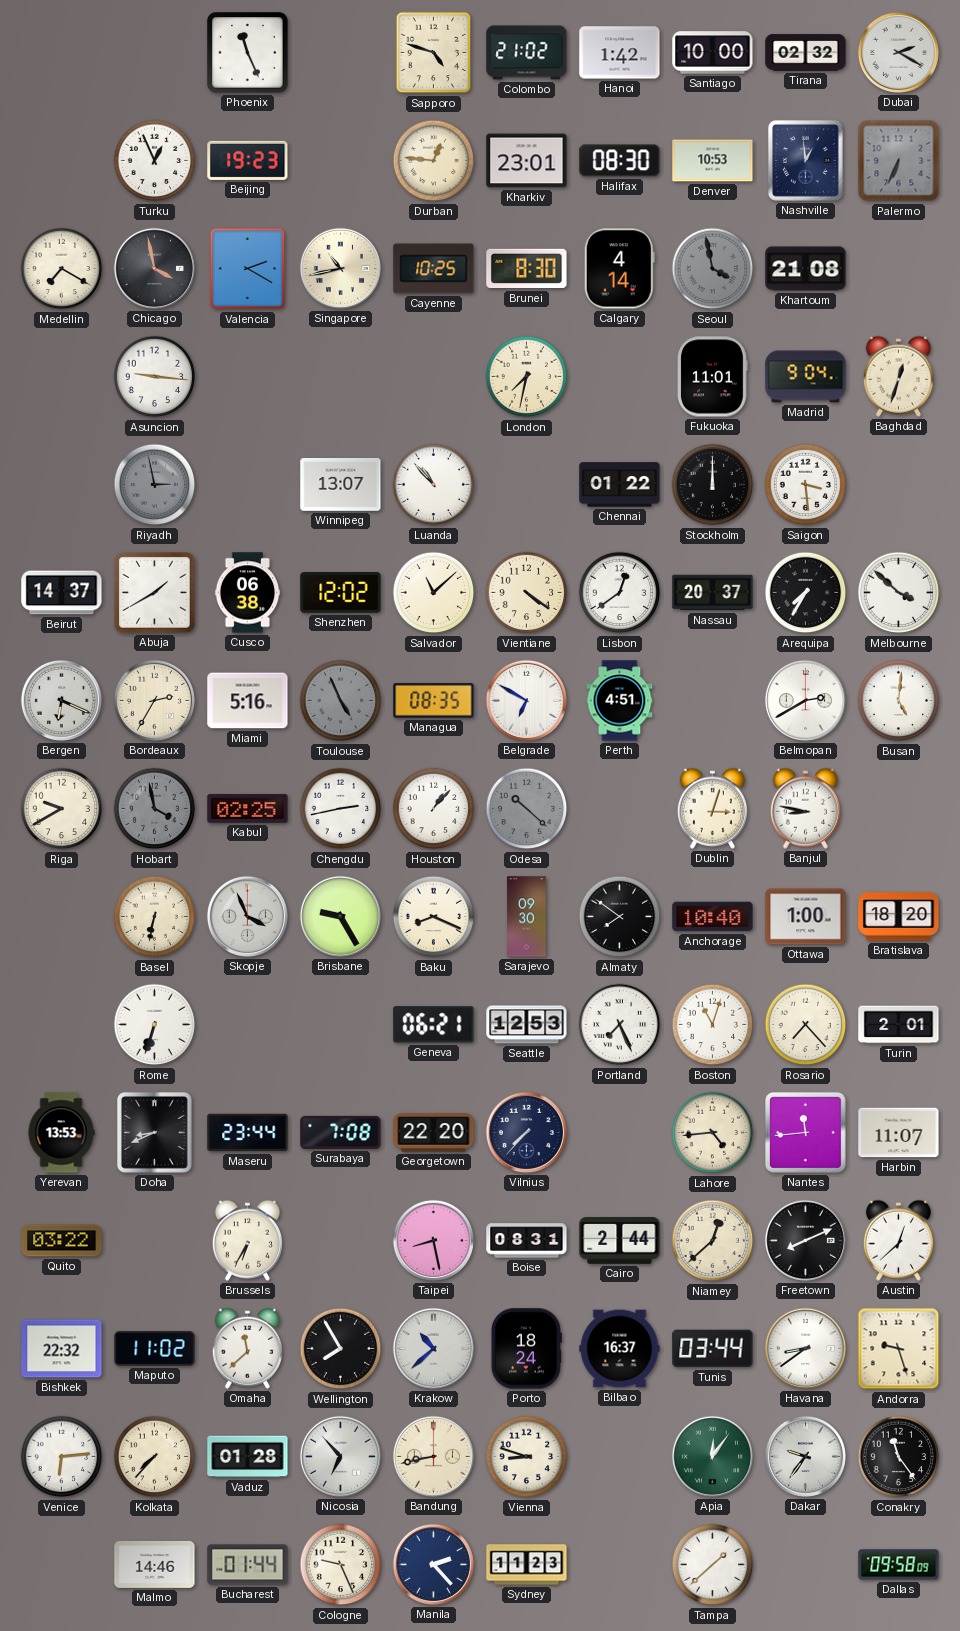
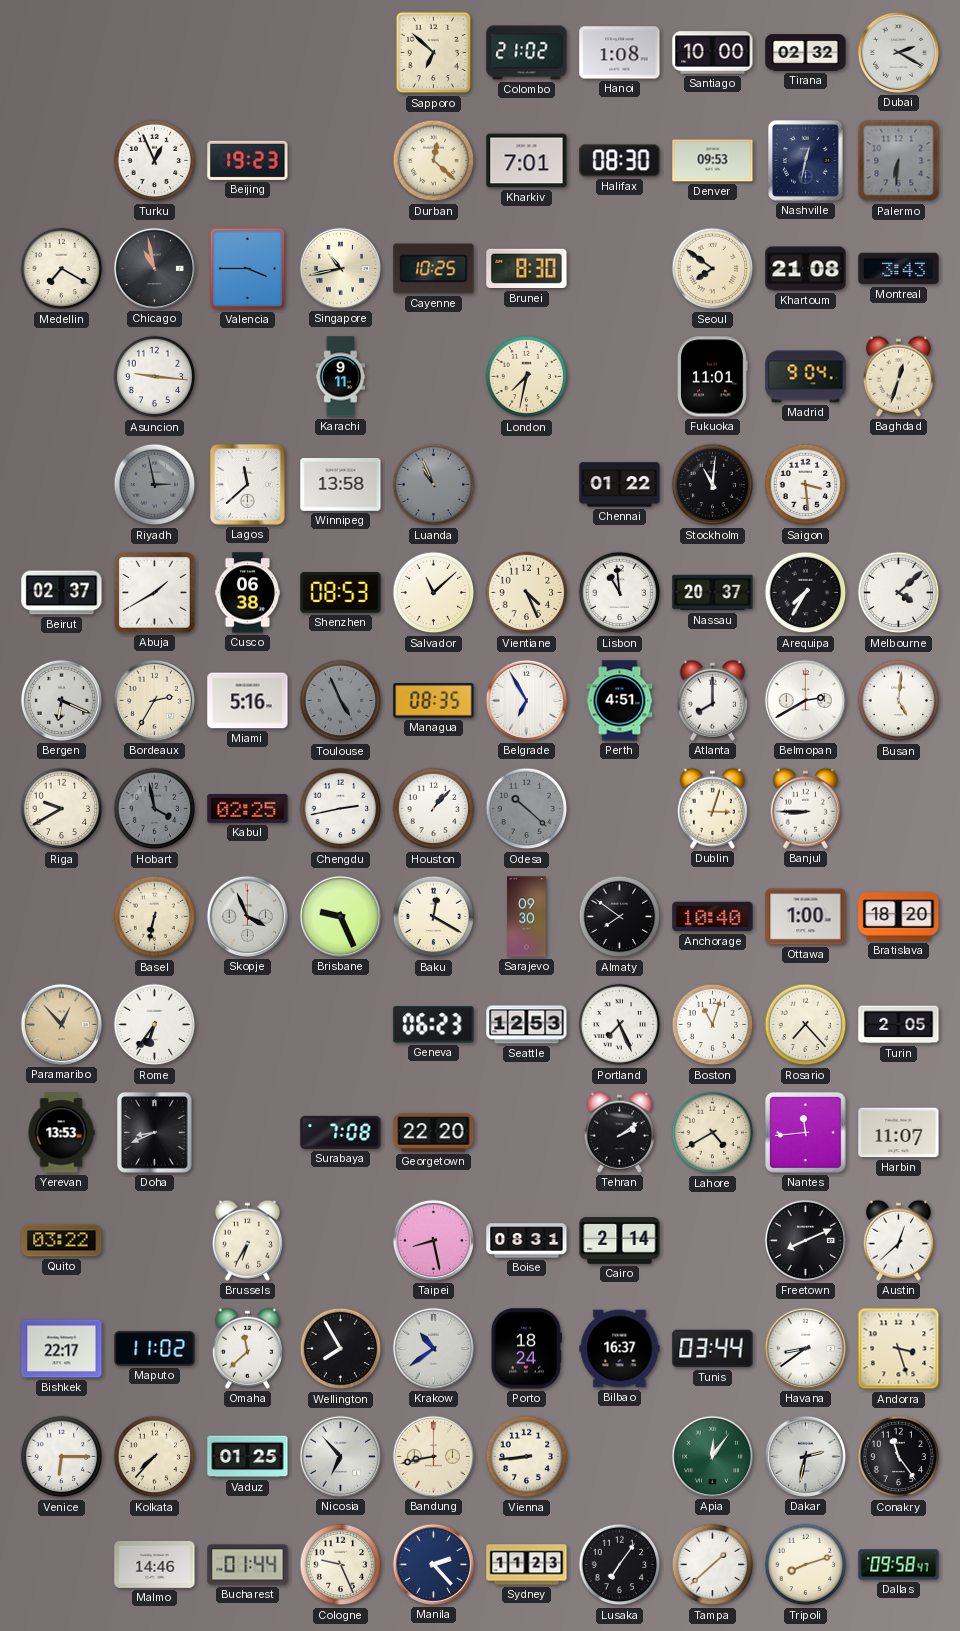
Phoenix: 11:26 -> none (248, 53)
Sapporo: 4:48 -> 6:52 (434, 53)
Hanoi: 1:42 -> 1:08 (620, 53)
Durban: 12:46 -> 12:22 (434, 161)
Kharkiv: 23:01 -> 7:01 (527, 161)
Denver: 10:53 -> 09:53 (713, 161)
Nashville: 12:59 -> 12:32 (805, 160)
Palermo: 6:34 -> 6:31 (899, 161)
Chicago: 3:58 -> 10:58 (154, 268)
Valencia: 2:20 -> 3:45 (248, 269)
Calgary: 4:14 -> none (619, 269)
Seoul: 3:58 -> 7:51 (713, 269)
Seoul dial: grey -> cream (713, 269)
Montreal: none -> 3:43 (899, 269)
Karachi: none -> 9:11 (341, 377)
Lagos: none -> 11:38 (247, 484)
Winnipeg: 13:07 -> 13:58 (341, 485)
Luanda: 10:53 -> 10:56 (434, 485)
Luanda dial: white -> grey (434, 485)
Stockholm: 12:00 -> 11:01 (713, 485)
Beirut: 14:37 -> 02:37 (62, 593)
Shenzhen: 12:02 -> 08:53 (341, 593)
Vientiane: 4:21 -> 4:26 (527, 593)
Lisbon: 12:39 -> 10:59 (620, 593)
Melbourne: 3:52 -> 4:08 (899, 593)
Belgrade: 6:50 -> 6:55 (526, 700)
Atlanta: none -> 8:00 (712, 700)
Banjul: 8:47 -> 8:45 (805, 808)
Brisbane: 9:25 -> 9:26 (340, 916)
Baku: 8:19 -> 12:20 (434, 917)
Paramaribo: none -> 12:53 (61, 1024)
Rome: 6:33 -> 6:36 (155, 1025)
Geneva: 06:21 -> 06:23 (434, 1025)
Turin: 2:01 -> 2:05 (899, 1025)
Maseru: 23:44 -> none (248, 1133)
Vilnius: 7:37 -> none (526, 1132)
Tehran: none -> 2:09 (619, 1132)
Lahore: 4:44 -> 4:40 (713, 1133)
Cairo: 2:44 -> 2:14 (620, 1241)
Niamey: 12:38 -> none (713, 1241)
Bishkek: 22:32 -> 22:17 (62, 1349)
Krakow: 10:38 -> 10:39 (433, 1348)
Andorra: 9:27 -> 3:27 (899, 1349)
Venice: 6:14 -> 6:15 (62, 1457)
Vaduz: 01:28 -> 01:25 (248, 1457)
Vienna: 8:48 -> 8:44 (527, 1457)
Dakar: 9:36 -> 2:32 (805, 1456)
Lusaka: none -> 7:06 (620, 1565)
Tripoli: none -> 8:12 (806, 1565)
Dallas: 09:58:09 -> 09:58:47 (899, 1565)
